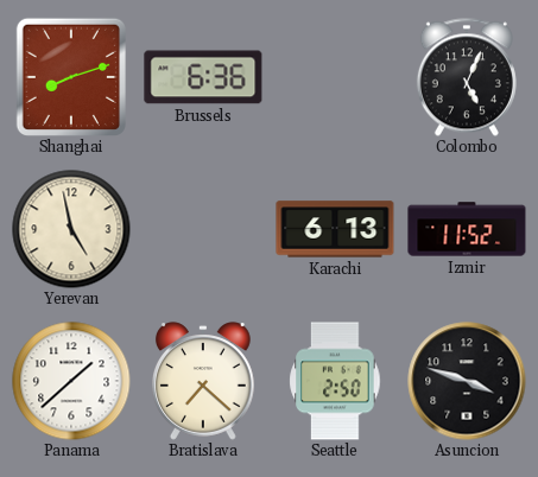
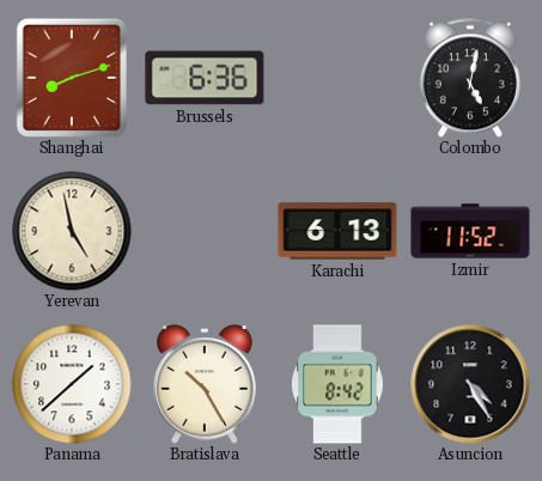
Colombo: 5:04 -> 5:02 (470, 78)
Bratislava: 7:22 -> 10:25 (206, 384)
Seattle: 2:50 -> 8:42 (337, 384)
Asuncion: 3:48 -> 4:25 (470, 384)
